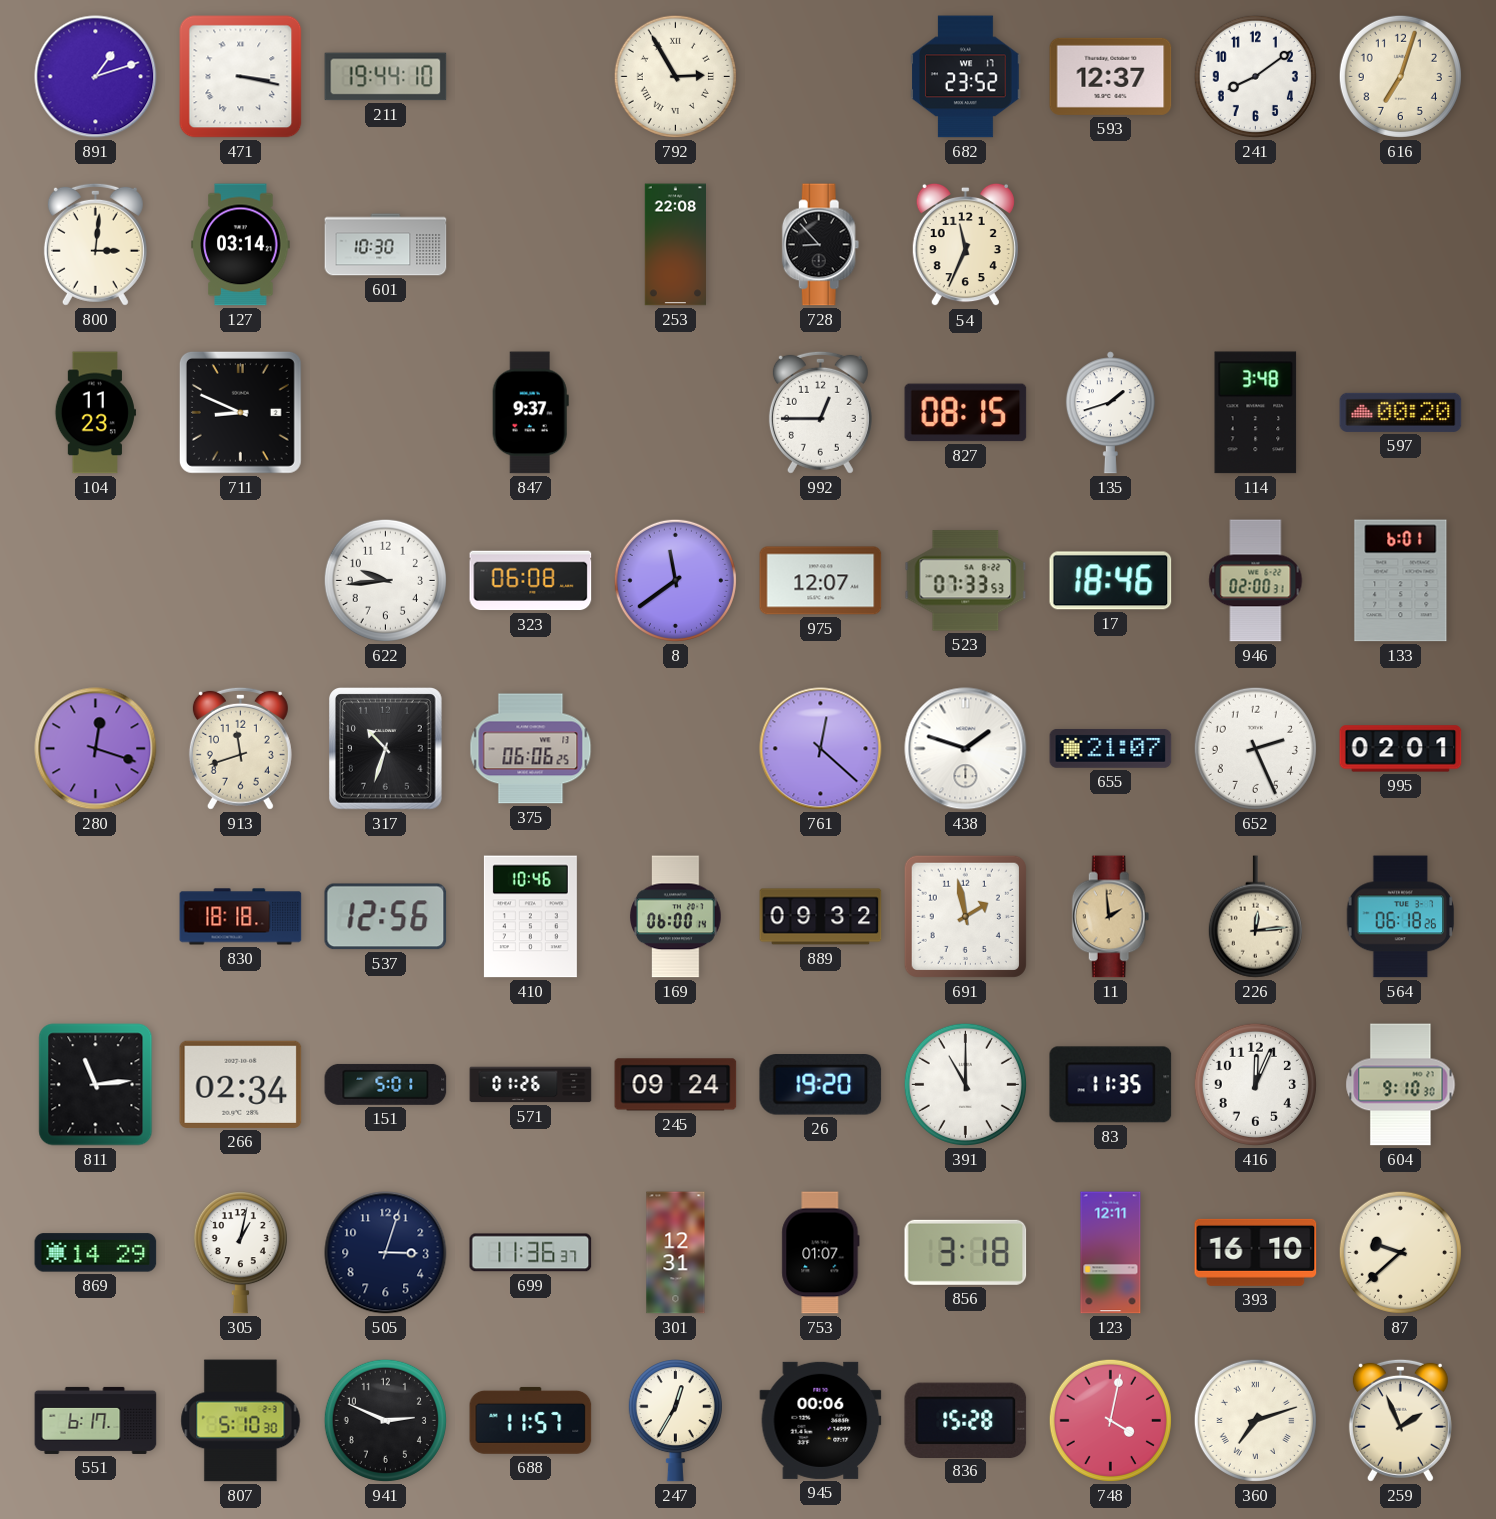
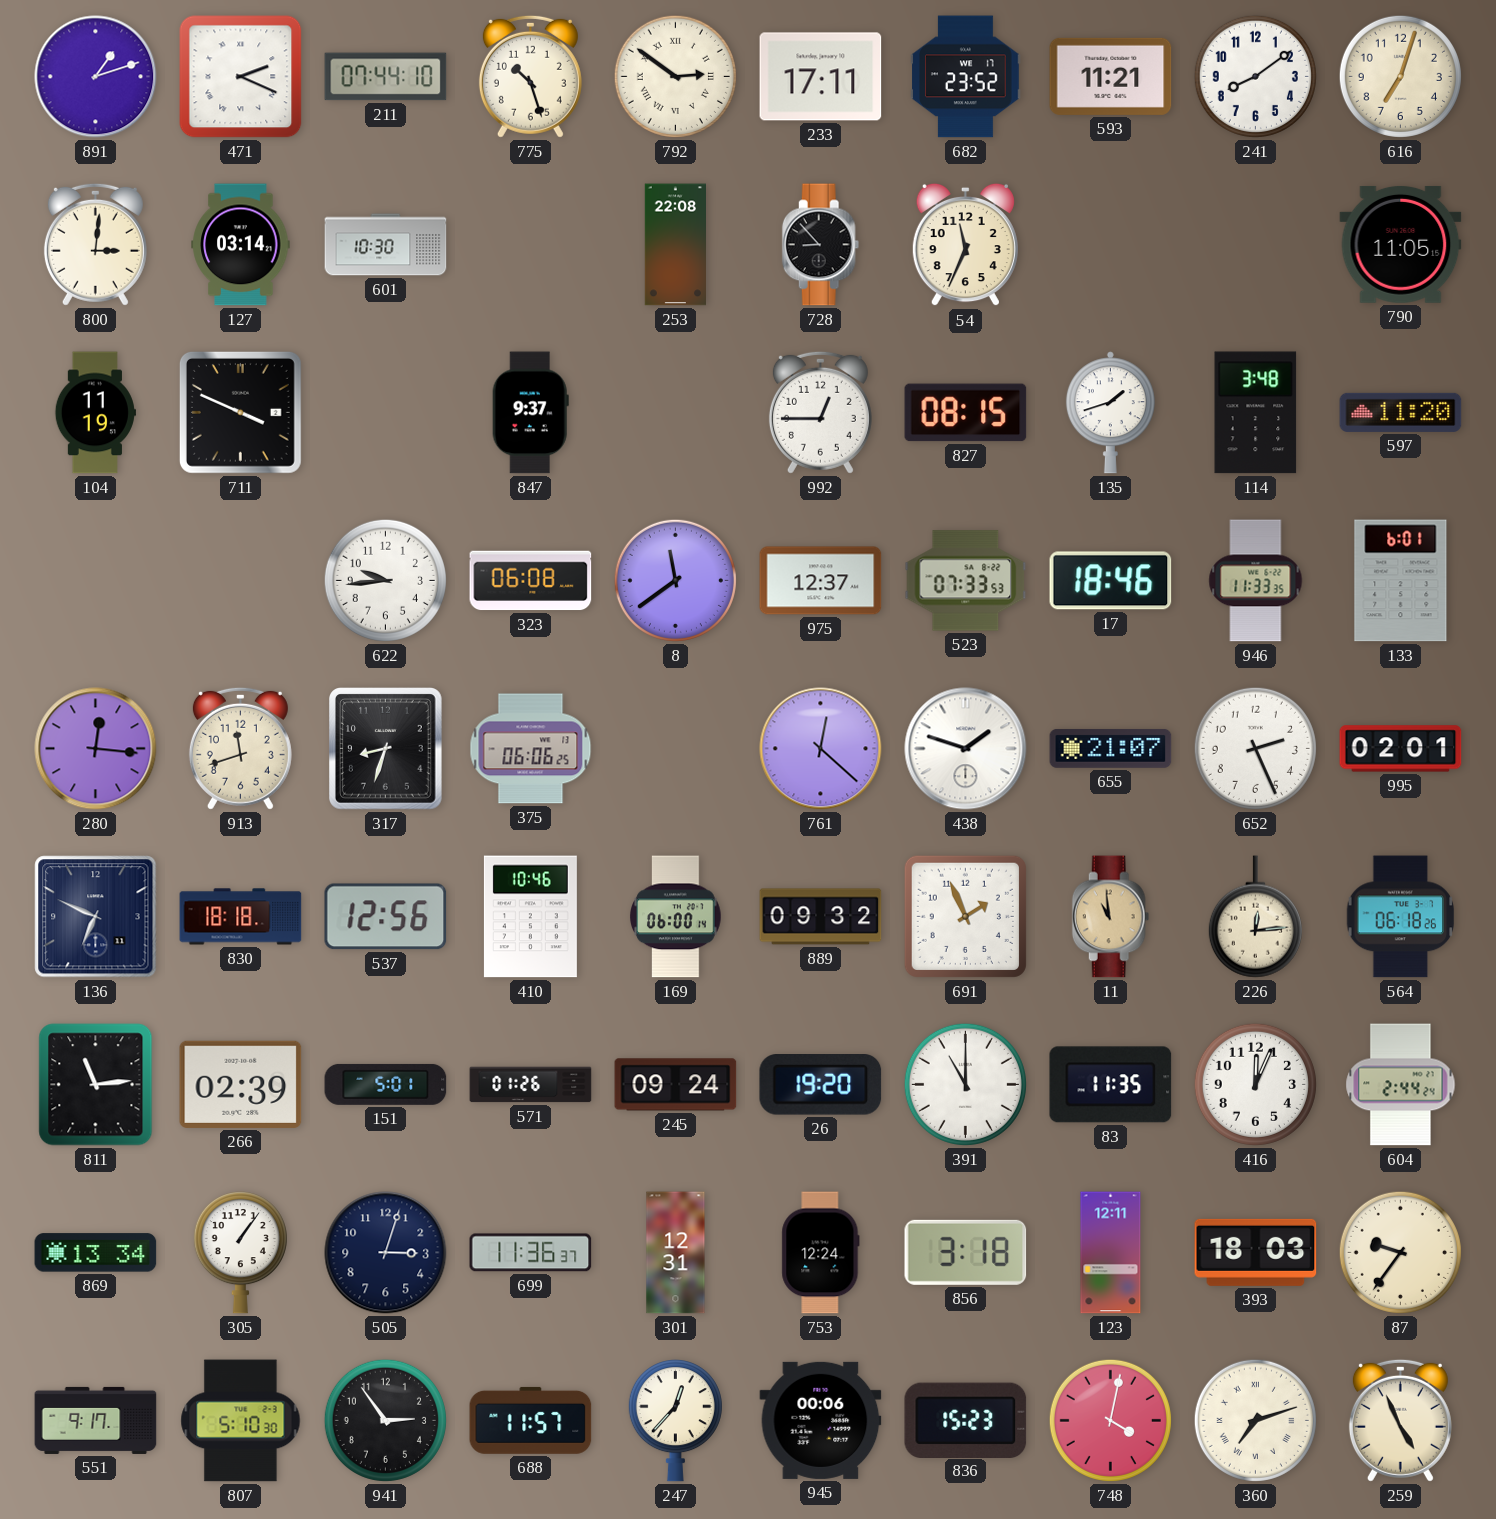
471: 3:17 -> 2:19 (241, 77)
211: 19:44 -> 07:44 (386, 77)
775: none -> 10:27 (530, 76)
792: 2:55 -> 2:51 (675, 76)
233: none -> 17:11 (821, 77)
593: 12:37 -> 11:21 (1111, 76)
790: none -> 11:05 (1401, 244)
104: 11:23 -> 11:19 (95, 413)
711: 8:49 -> 3:49 (240, 412)
597: 00:20 -> 11:20 (1401, 412)
975: 12:07 -> 12:37 (821, 581)
946: 02:00 -> 11:33 (1256, 581)
280: 12:18 -> 12:16 (96, 749)
317: 10:33 -> 8:33 (386, 749)
136: none -> 6:49 (96, 917)
691: 1:58 -> 1:56 (965, 916)
11: 1:59 -> 10:59 (1111, 917)
266: 02:34 -> 02:39 (241, 1084)
604: 9:10 -> 2:44 (1401, 1085)
869: 14:29 -> 13:34 (96, 1253)
305: 1:02 -> 1:06 (240, 1253)
753: 01:07 -> 12:24 (821, 1253)
393: 16:10 -> 18:03 (1256, 1252)
87: 9:38 -> 9:36 (1400, 1252)
551: 6:17 -> 9:17 (96, 1420)
941: 2:49 -> 2:54 (385, 1420)
247: 12:35 -> 12:37 (675, 1421)
836: 15:28 -> 15:23 (966, 1420)
259: 1:56 -> 4:56 (1400, 1420)
